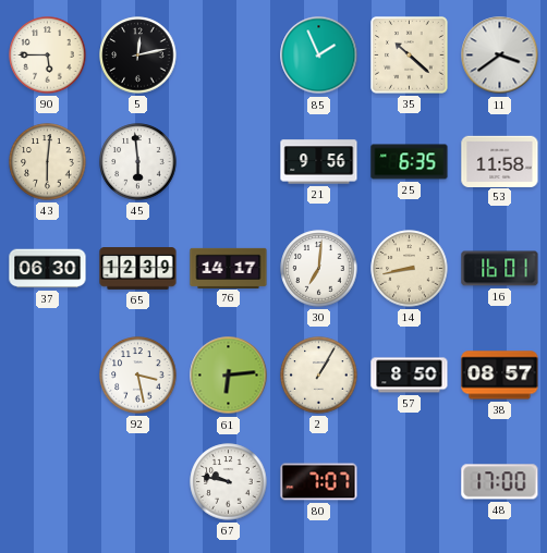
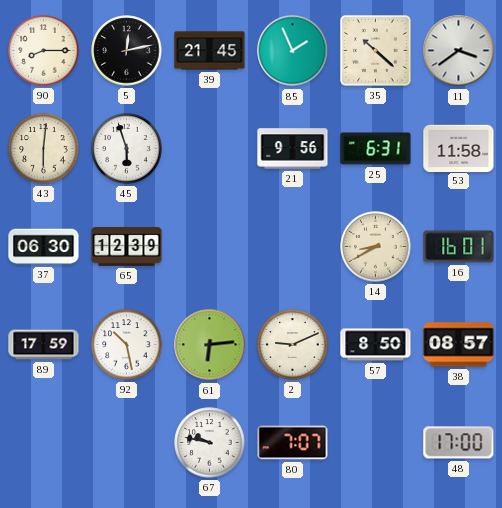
90: 5:45 -> 8:15 (44, 51)
39: none -> 21:45 (210, 51)
45: 5:59 -> 5:57 (127, 149)
25: 6:35 -> 6:31 (376, 149)
76: 14:17 -> none (229, 268)
30: 7:01 -> none (319, 269)
14: 8:43 -> 8:40 (376, 247)
89: none -> 17:59 (44, 345)
92: 3:28 -> 10:28 (127, 345)
2: 1:05 -> 9:11 (293, 345)
